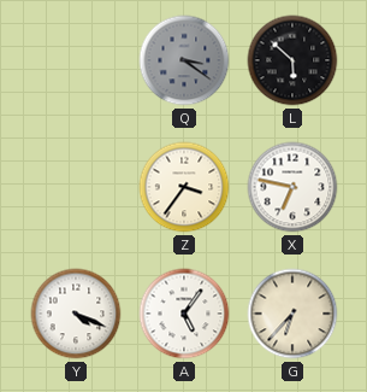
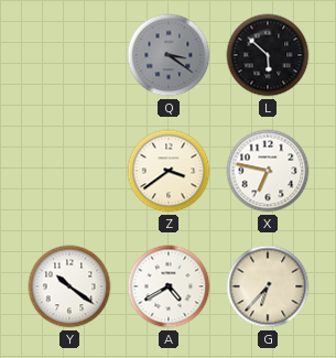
Z: 3:36 -> 3:39 (169, 171)
Y: 4:19 -> 10:21 (69, 286)
A: 5:06 -> 4:40 (169, 286)
